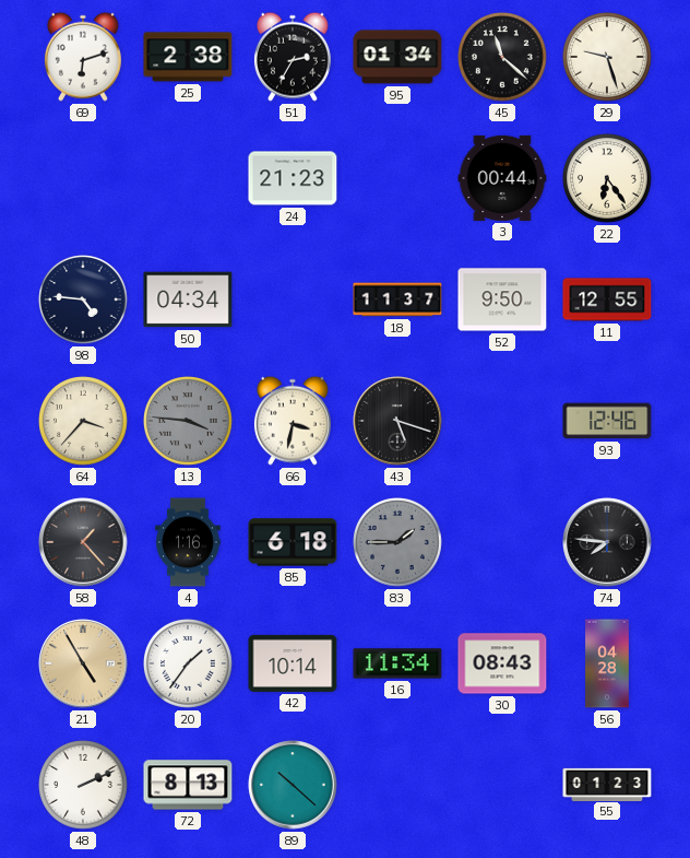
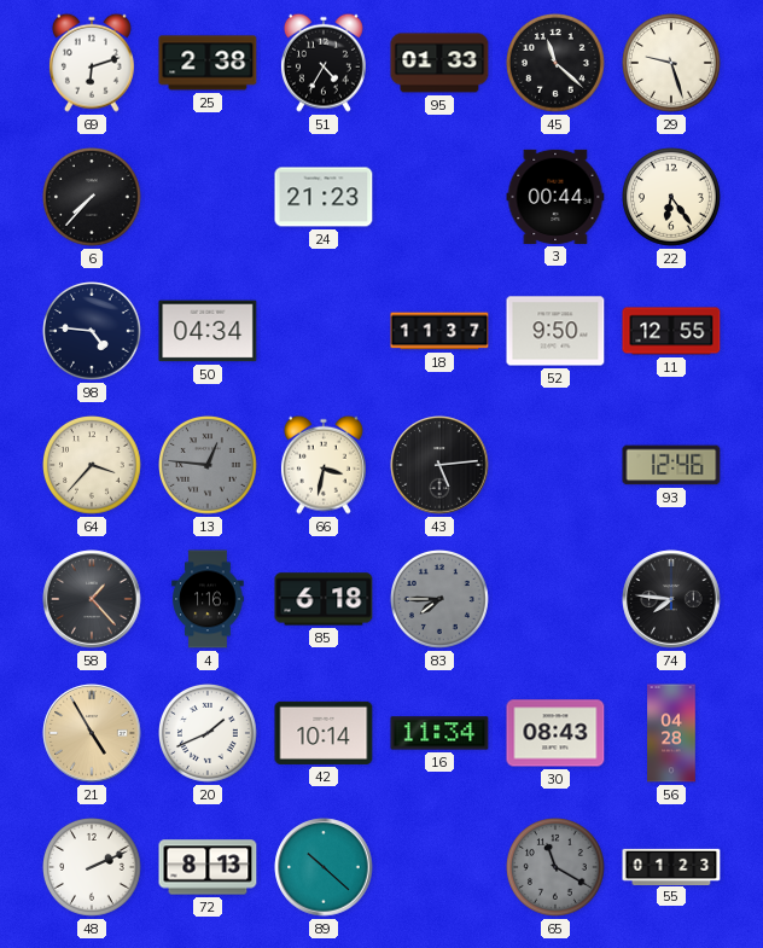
51: 2:35 -> 4:35 (324, 63)
95: 01:34 -> 01:33 (439, 63)
6: none -> 7:37 (93, 198)
13: 3:46 -> 12:46 (209, 466)
43: 5:18 -> 5:14 (439, 465)
83: 1:45 -> 7:45 (441, 600)
20: 1:36 -> 1:41 (209, 734)
65: none -> 11:20 (557, 868)
